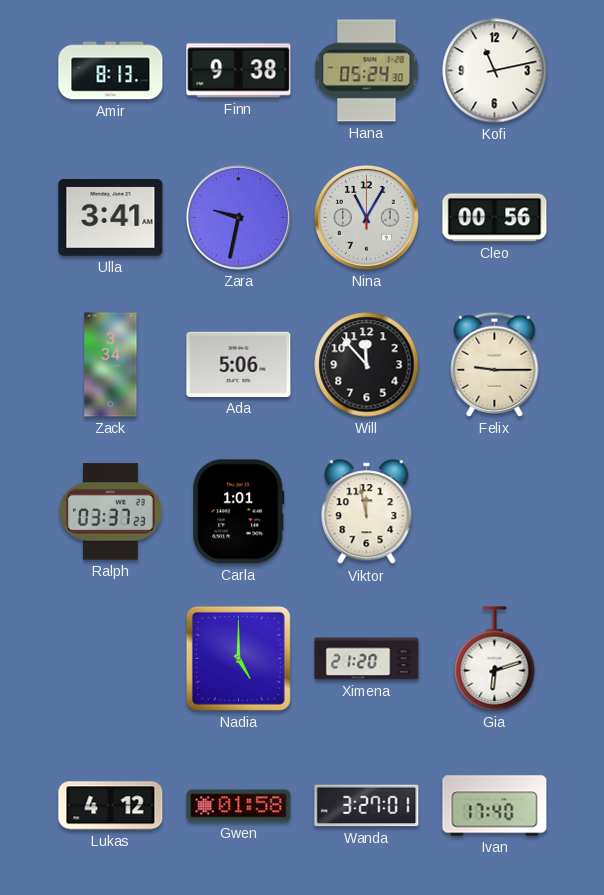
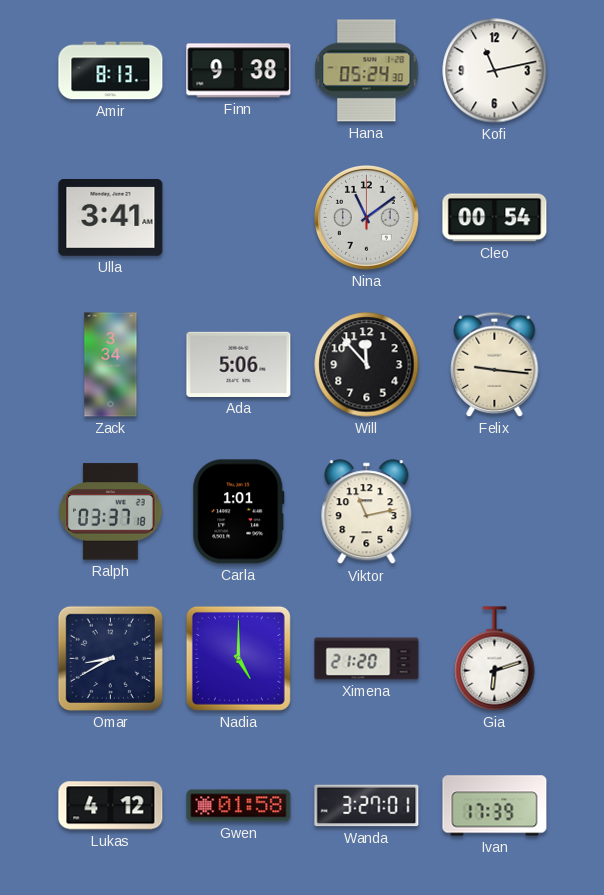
Zara: 9:32 -> none (238, 217)
Nina: 11:05 -> 11:09 (366, 217)
Cleo: 00:56 -> 00:54 (495, 218)
Felix: 9:15 -> 9:16 (495, 364)
Ralph: 03:37:23 -> 03:37:18 (111, 512)
Viktor: 11:58 -> 11:13 (367, 512)
Omar: none -> 8:40 (110, 658)
Ivan: 17:40 -> 17:39 (495, 806)
